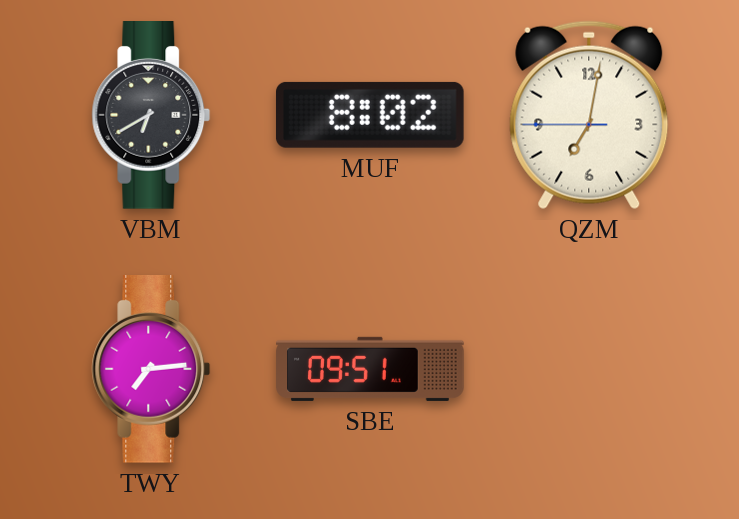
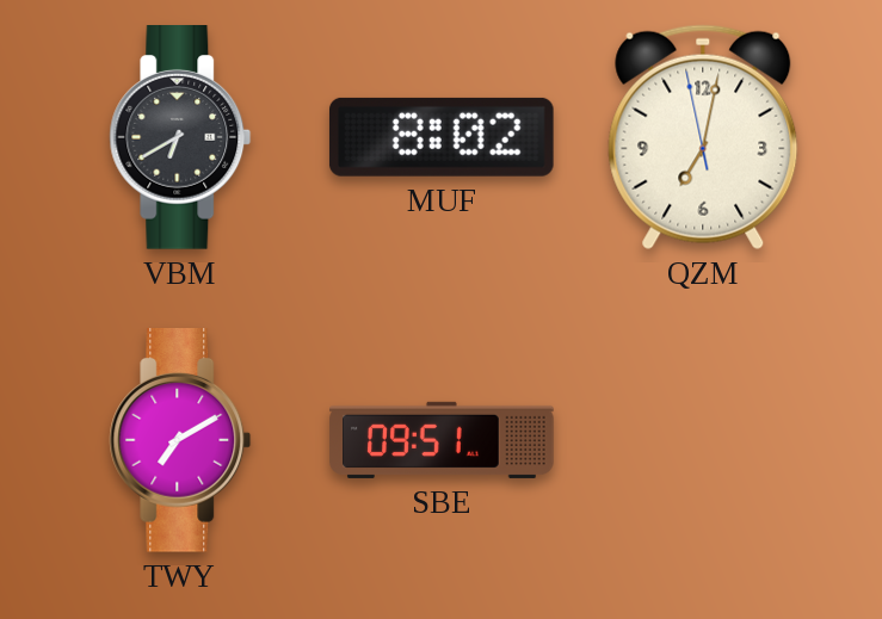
QZM: 7:01:45 -> 7:01:58 (703, 137)
TWY: 7:14 -> 7:10 (180, 441)
